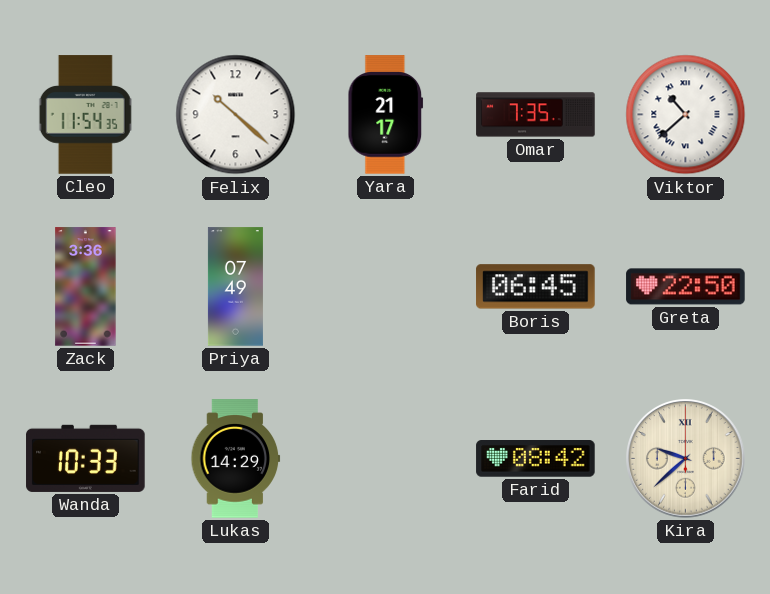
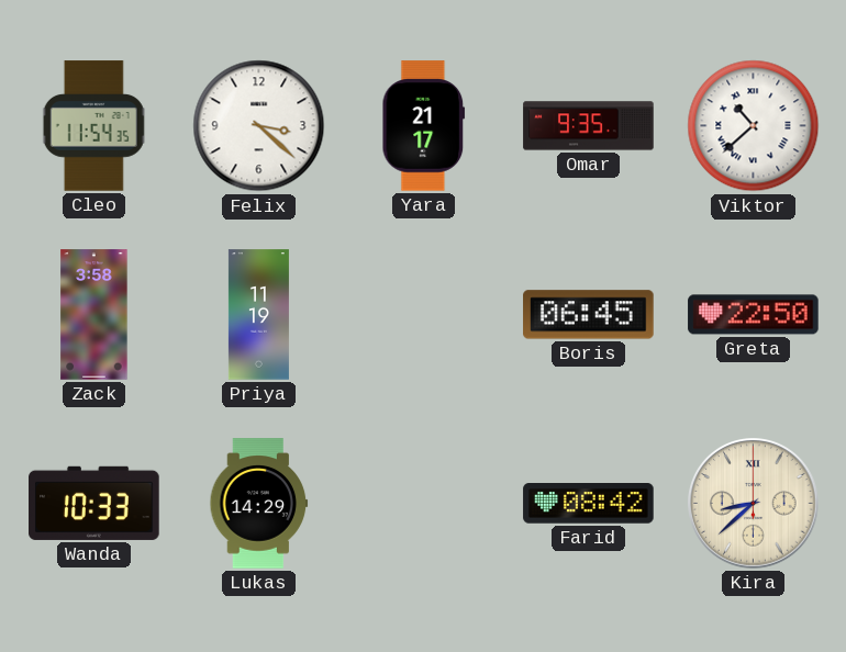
Felix: 10:22 -> 3:22 (259, 126)
Omar: 7:35 -> 9:35 (589, 126)
Zack: 3:36 -> 3:58 (94, 315)
Priya: 07:49 -> 11:19 (258, 315)
Kira: 9:38 -> 8:38 (754, 504)
